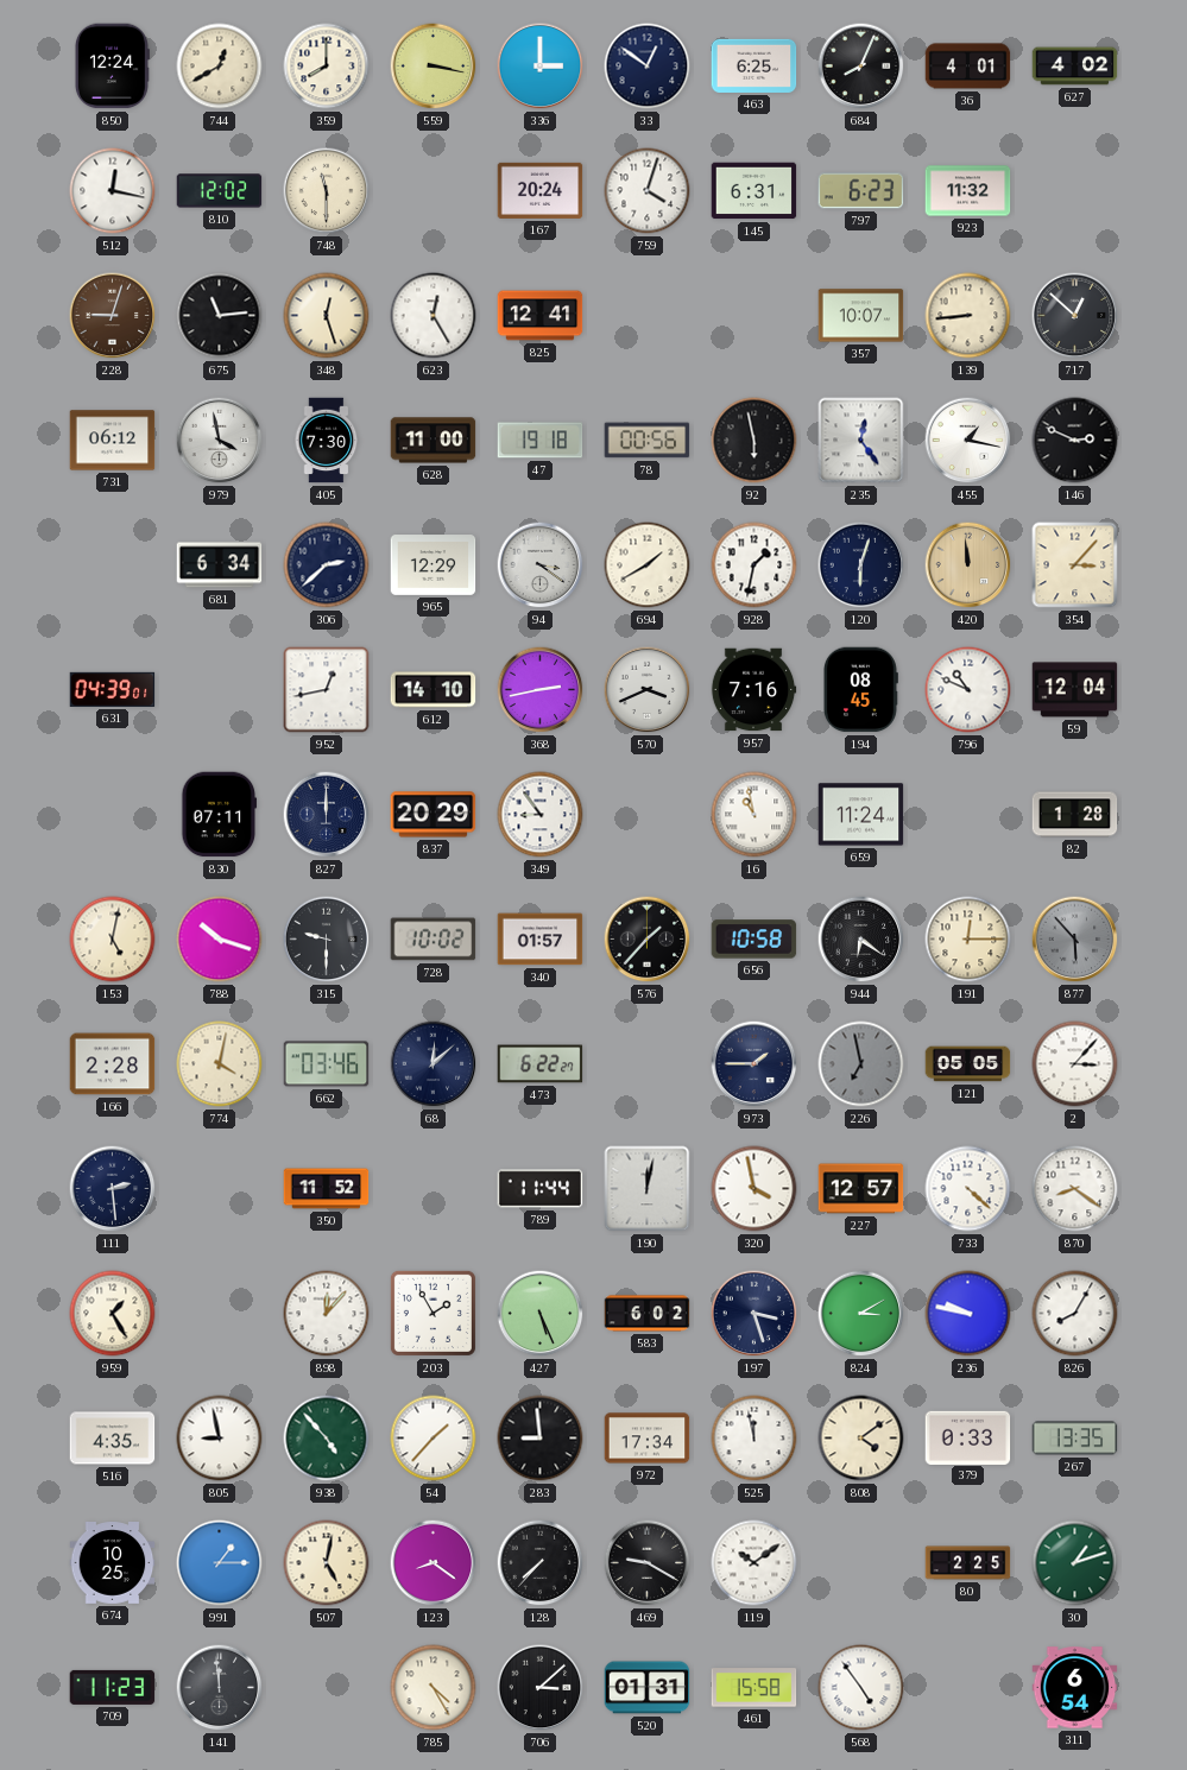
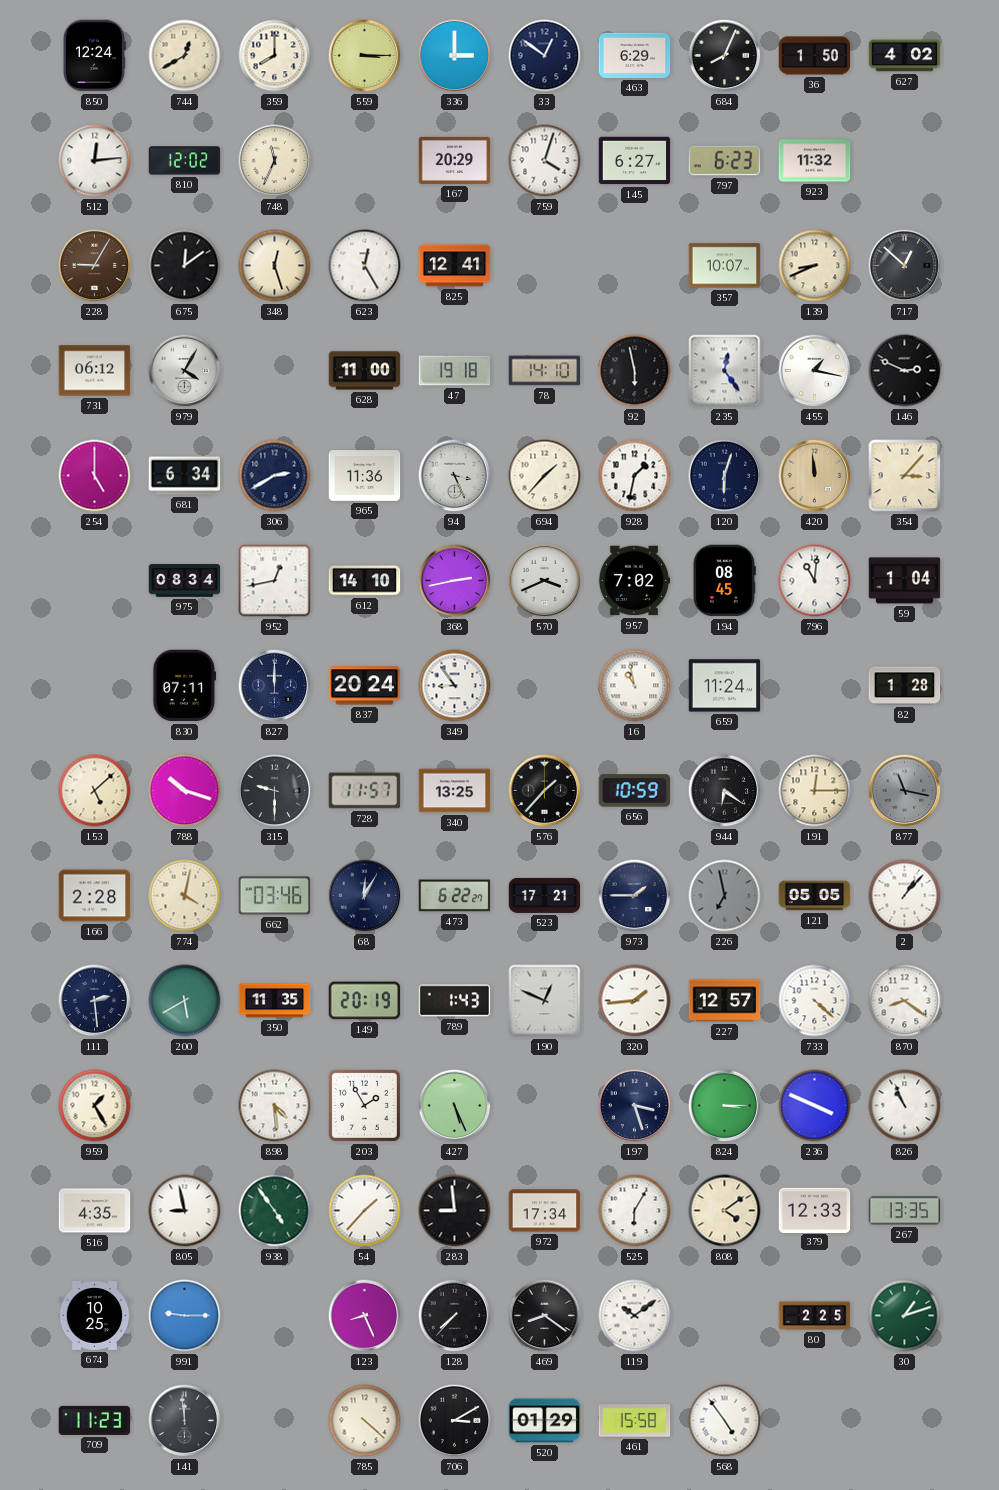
559: 3:17 -> 3:15 (365, 56)
463: 6:25 -> 6:29 (635, 55)
36: 4:01 -> 1:50 (815, 56)
512: 12:17 -> 12:14 (95, 161)
748: 11:30 -> 11:34 (275, 161)
167: 20:24 -> 20:29 (455, 160)
145: 6:31 -> 6:27 (635, 161)
228: 9:03 -> 9:05 (95, 266)
675: 11:14 -> 12:09 (185, 266)
139: 8:44 -> 8:41 (815, 266)
979: 3:58 -> 4:05 (185, 371)
405: 7:30 -> none (327, 441)
78: 00:56 -> 14:10 (545, 371)
254: none -> 5:00 (95, 476)
306: 2:38 -> 2:40 (275, 476)
965: 12:29 -> 11:36 (365, 476)
94: 3:21 -> 3:26 (455, 476)
694: 1:40 -> 1:37 (545, 476)
631: 04:39 -> none (113, 689)
975: none -> 08:34 (185, 581)
957: 7:16 -> 7:02 (634, 581)
796: 10:49 -> 11:01 (815, 581)
59: 12:04 -> 1:04 (905, 581)
837: 20:29 -> 20:24 (365, 686)
153: 5:02 -> 5:08 (95, 791)
728: 10:02 -> 11:57 (365, 791)
340: 01:57 -> 13:25 (455, 791)
656: 10:58 -> 10:59 (635, 791)
877: 5:53 -> 11:17 (905, 791)
68: 12:08 -> 12:05 (365, 896)
523: none -> 17:21 (545, 895)
2: 3:07 -> 1:07 (905, 896)
200: none -> 5:40 (185, 1001)
350: 11:52 -> 11:35 (275, 1001)
149: none -> 20:19 (365, 1001)
789: 11:44 -> 1:43 (455, 1001)
190: 12:02 -> 12:49 (545, 1001)
320: 3:58 -> 1:44 (635, 1001)
898: 12:07 -> 4:29 (275, 1106)
583: 6:02 -> none (648, 1314)
824: 3:10 -> 3:15 (725, 1106)
236: 9:47 -> 3:49 (815, 1106)
826: 8:05 -> 10:56 (905, 1106)
938: 4:53 -> 4:54 (275, 1211)
525: 11:58 -> 6:05 (635, 1211)
379: 0:33 -> 12:33 (815, 1210)
991: 1:15 -> 9:15 (185, 1316)
507: 5:02 -> none (327, 1563)
123: 8:21 -> 8:26 (365, 1316)
469: 9:20 -> 8:21 (545, 1316)
785: 4:25 -> 4:22 (365, 1421)
706: 3:08 -> 3:10 (455, 1421)
520: 01:31 -> 01:29 (545, 1421)
311: 6:54 -> none (1075, 1688)
